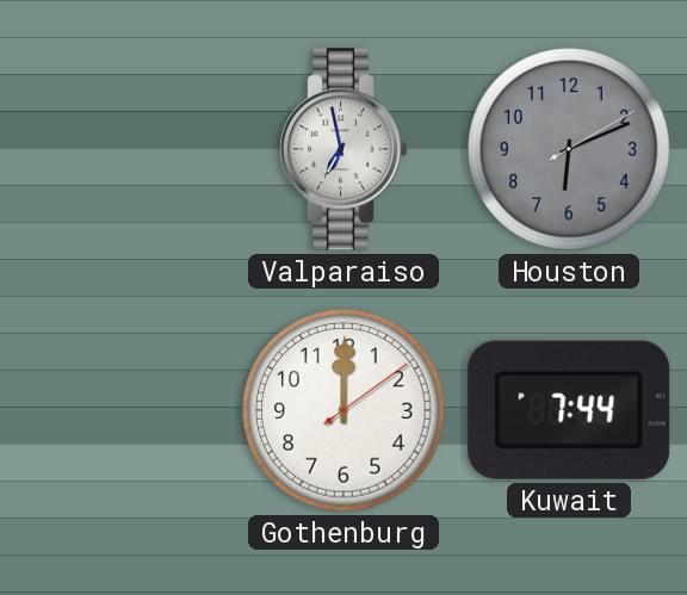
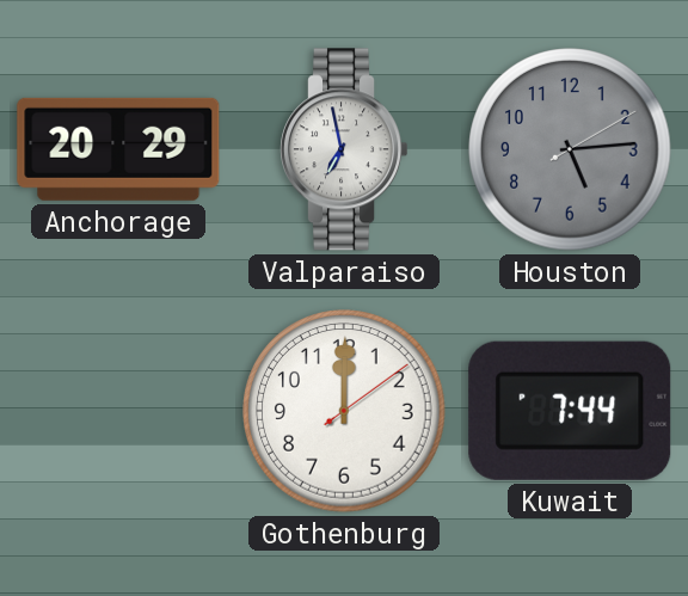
Anchorage: none -> 20:29 (118, 149)
Houston: 6:11 -> 5:14 (570, 149)
